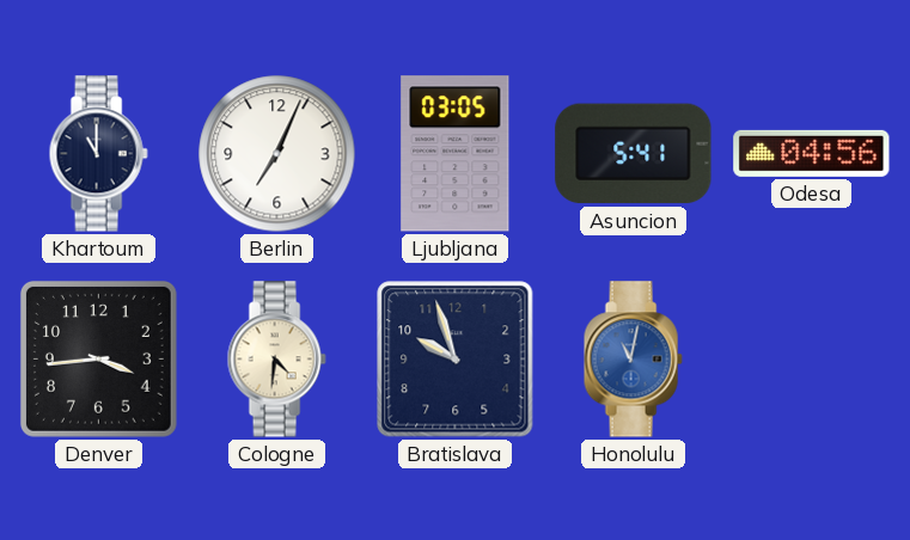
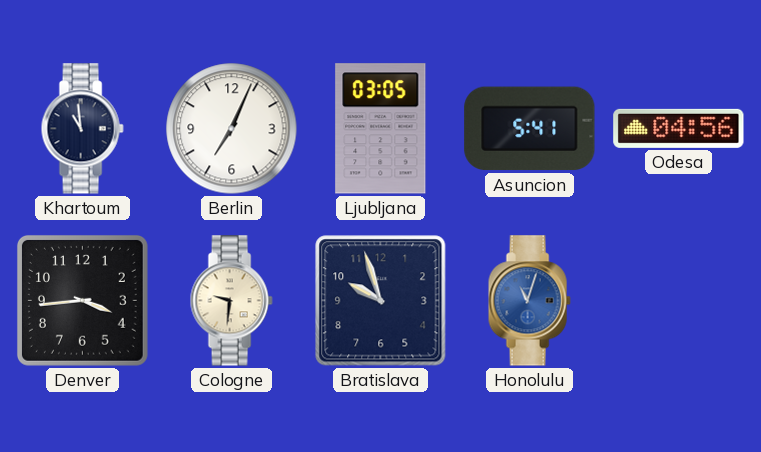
Khartoum: 11:00 -> 10:59 (82, 129)
Cologne: 4:31 -> 9:31 (231, 301)
Honolulu: 11:02 -> 11:03 (529, 301)
